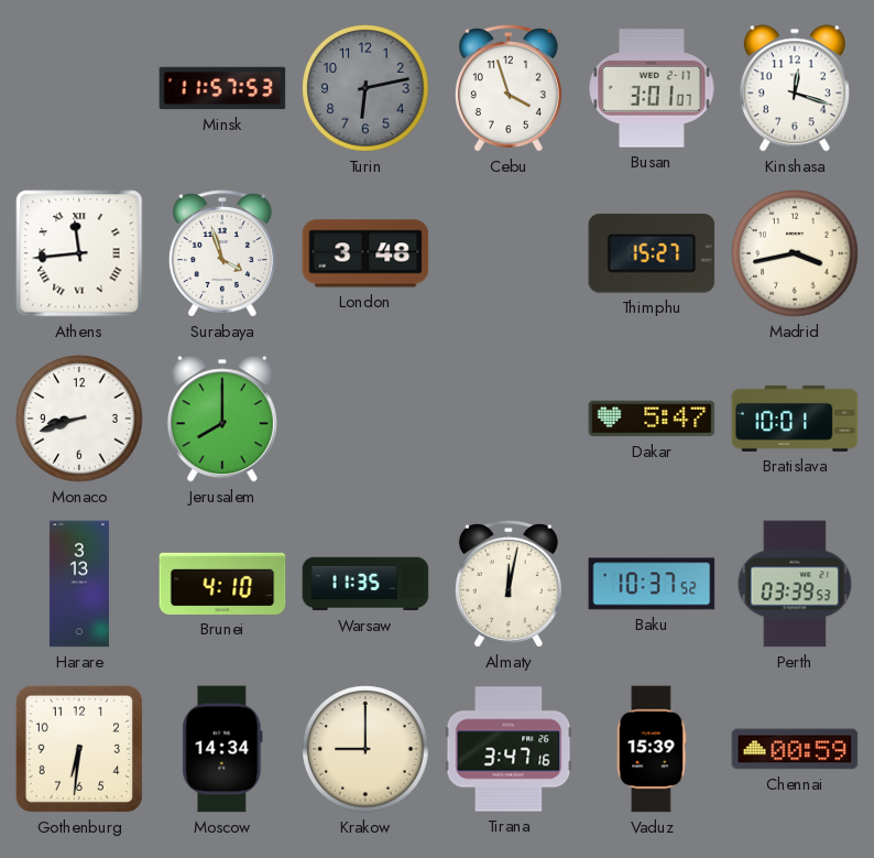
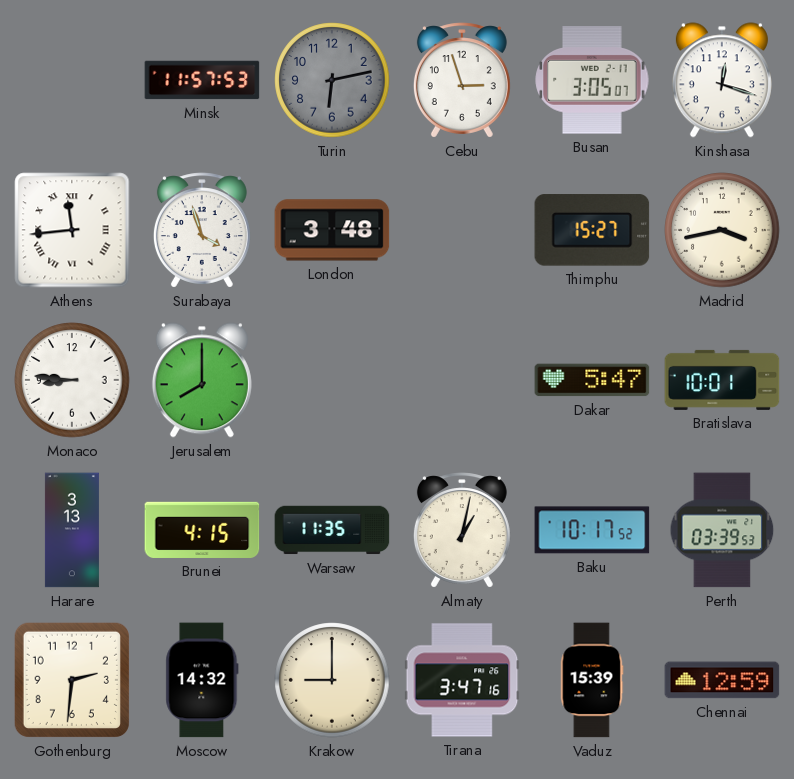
Cebu: 3:57 -> 2:57 (462, 80)
Busan: 3:01 -> 3:05 (592, 80)
Monaco: 8:42 -> 8:46 (72, 380)
Brunei: 4:10 -> 4:15 (202, 530)
Almaty: 12:02 -> 1:02 (462, 530)
Baku: 10:37 -> 10:17 (592, 530)
Gothenburg: 6:31 -> 2:31 (72, 680)
Moscow: 14:34 -> 14:32 (202, 680)
Chennai: 00:59 -> 12:59 (722, 680)
